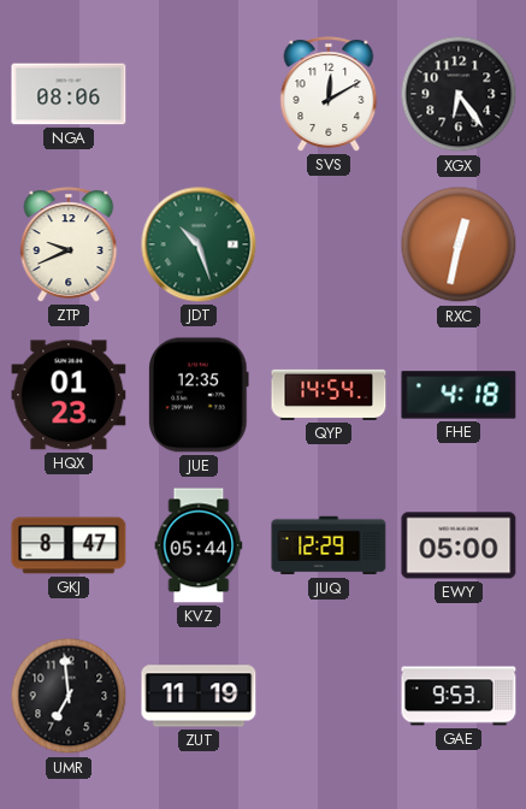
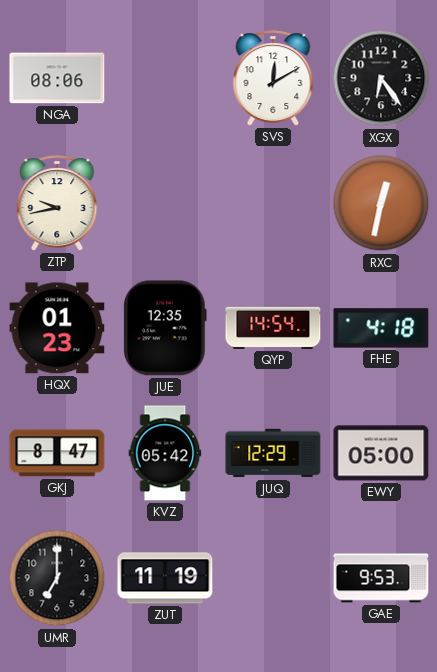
ZTP: 9:41 -> 9:43 (57, 203)
JDT: 10:27 -> none (199, 244)
KVZ: 05:44 -> 05:42 (165, 453)
UMR: 6:59 -> 7:00 (57, 578)
